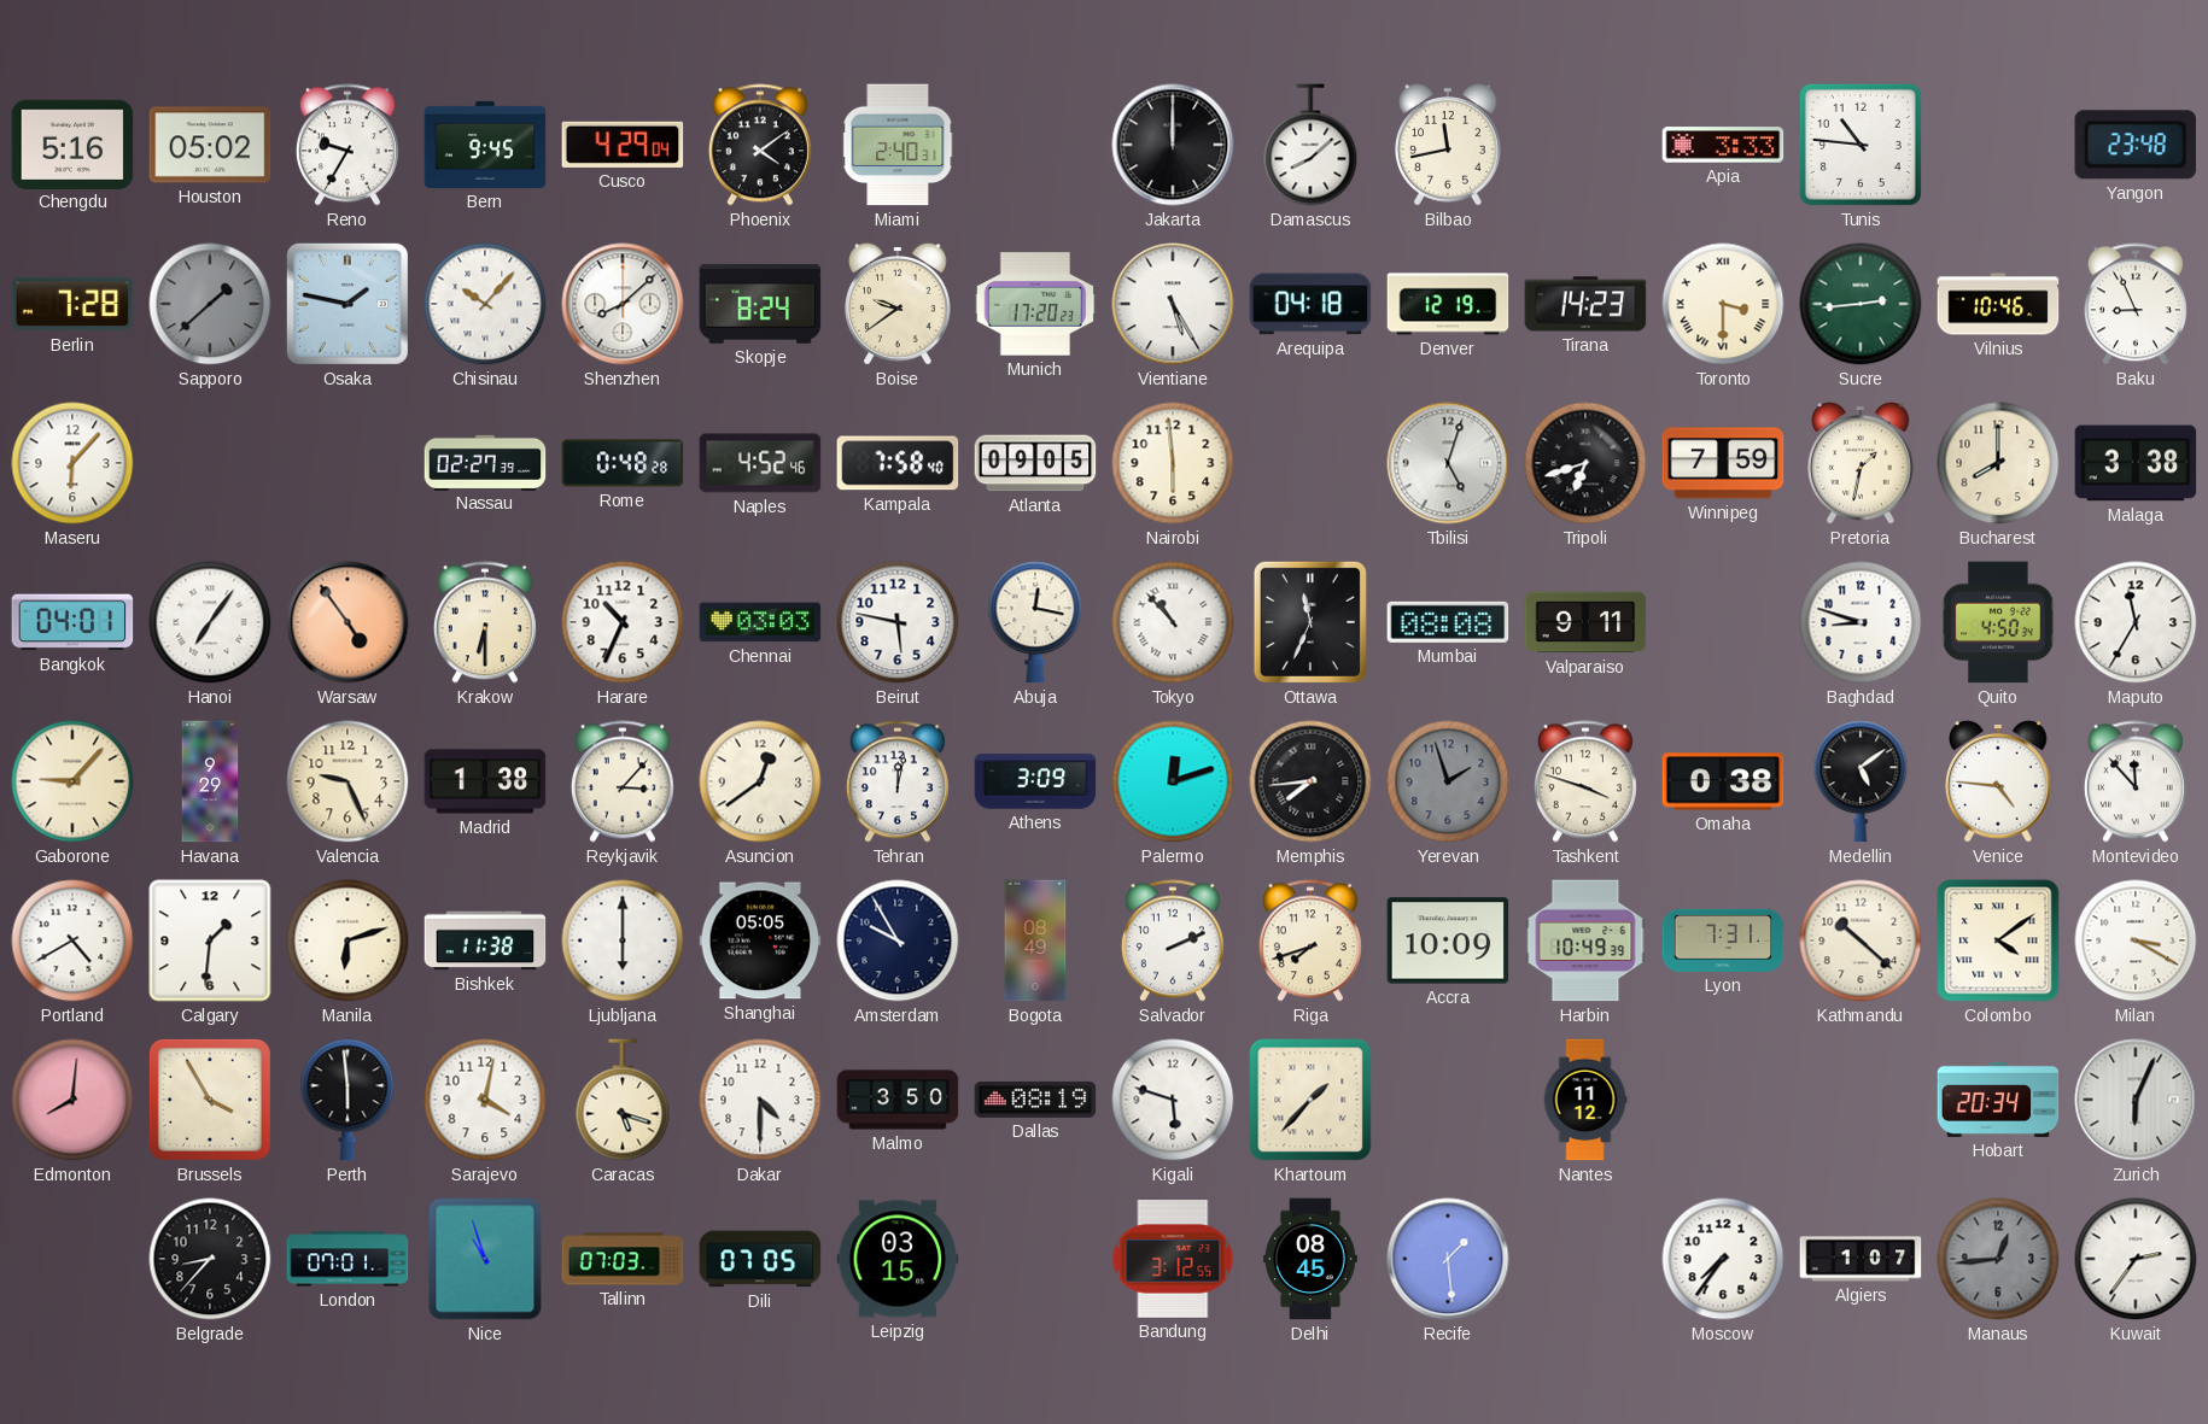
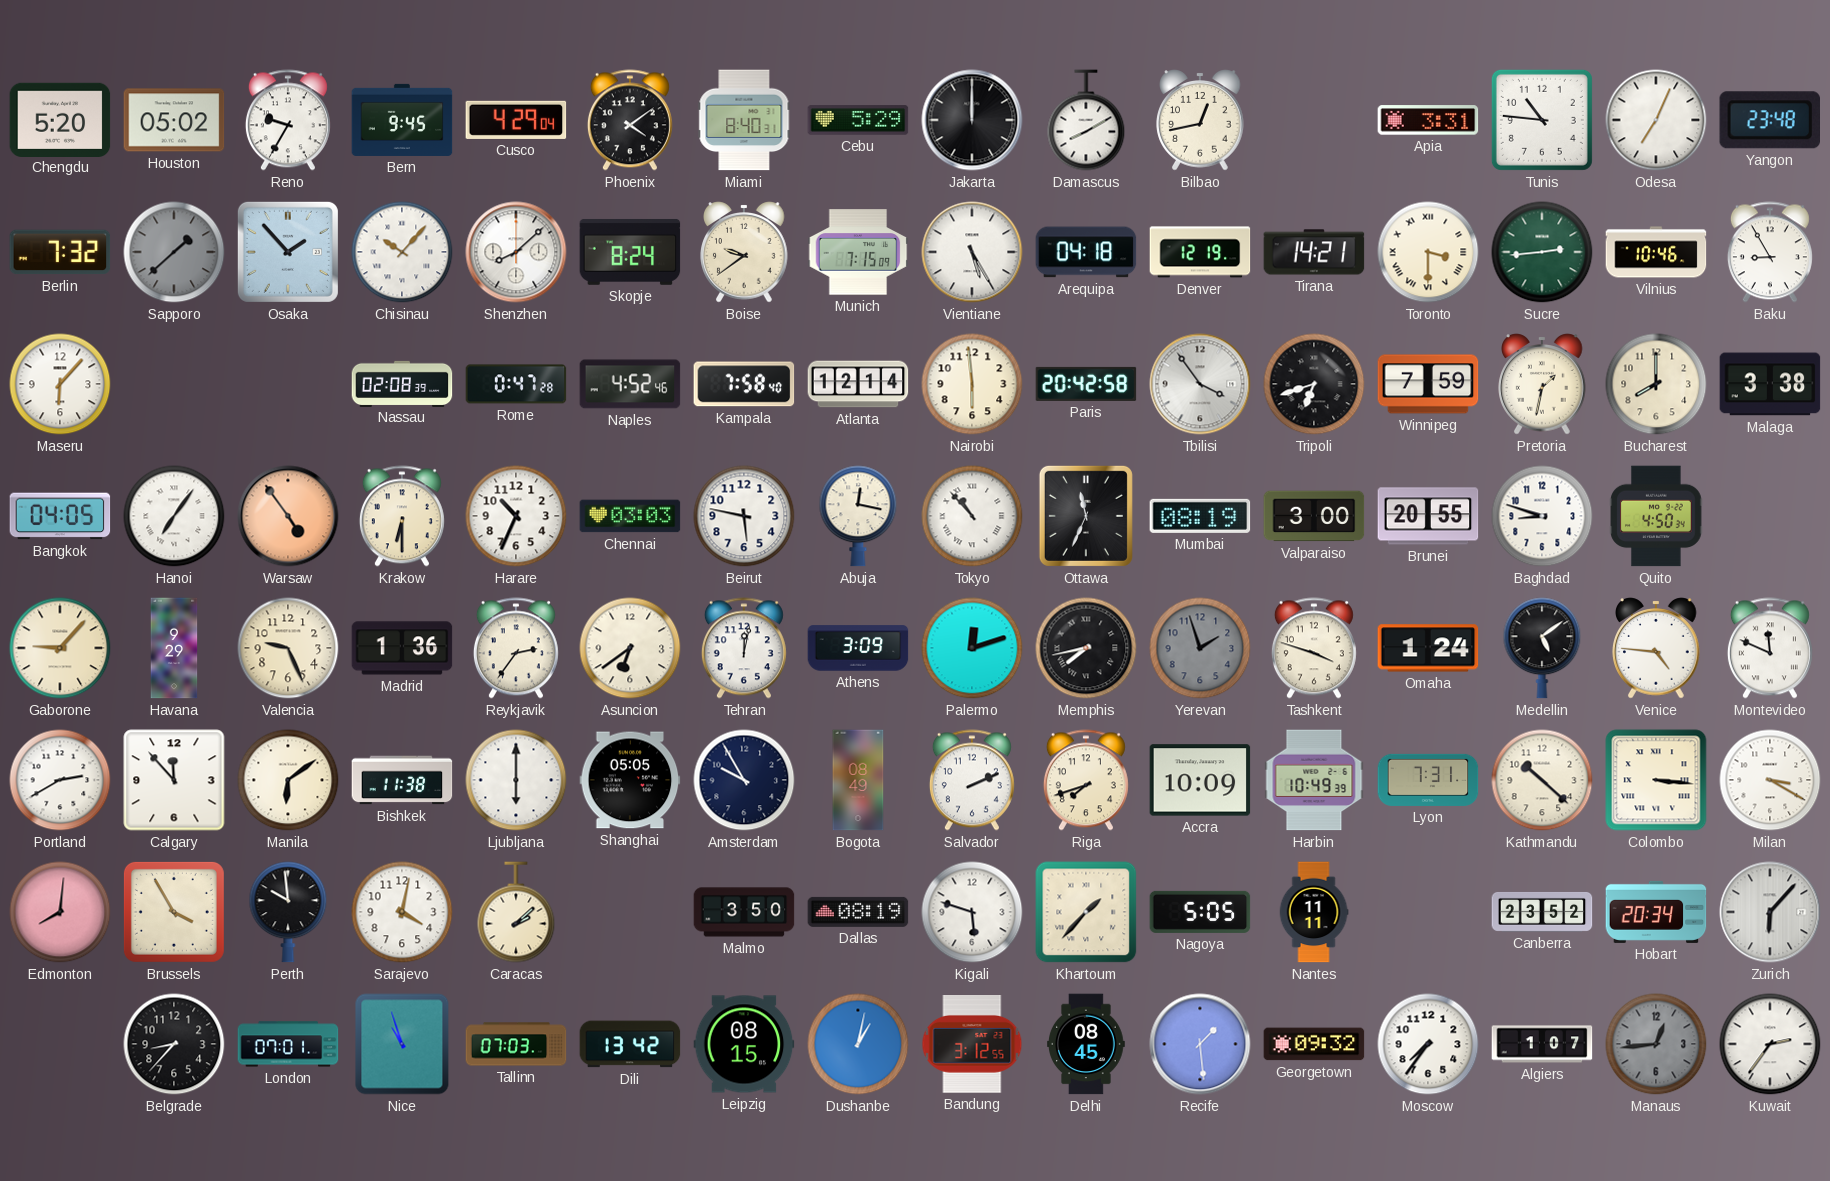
Chengdu: 5:16 -> 5:20 (60, 119)
Miami: 2:40 -> 8:40 (744, 120)
Cebu: none -> 5:29 (858, 120)
Damascus: 8:08 -> 8:10 (1086, 120)
Bilbao: 11:43 -> 12:43 (1200, 120)
Apia: 3:33 -> 3:31 (1428, 120)
Odesa: none -> 7:04 (1656, 120)
Berlin: 7:28 -> 7:32 (60, 252)
Osaka: 1:47 -> 1:53 (288, 252)
Munich: 17:20 -> 7:15 (858, 252)
Tirana: 14:23 -> 14:21 (1314, 252)
Baku: 8:56 -> 8:55 (1770, 252)
Nassau: 02:27 -> 02:08 (402, 383)
Rome: 0:48 -> 0:47 (516, 384)
Atlanta: 09:05 -> 12:14 (858, 384)
Paris: none -> 20:42 (1086, 384)
Tbilisi: 5:03 -> 3:54 (1200, 384)
Bangkok: 04:01 -> 04:05 (60, 516)
Mumbai: 08:08 -> 08:19 (1200, 516)
Valparaiso: 9:11 -> 3:00 (1314, 516)
Brunei: none -> 20:55 (1428, 516)
Maputo: 11:35 -> none (2136, 622)
Madrid: 1:38 -> 1:36 (402, 648)
Reykjavik: 3:07 -> 2:36 (516, 648)
Asuncion: 12:39 -> 6:39 (630, 648)
Memphis: 7:44 -> 7:43 (1086, 648)
Omaha: 0:38 -> 1:24 (1428, 648)
Montevideo: 11:53 -> 11:49 (1770, 648)
Portland: 4:40 -> 2:40 (60, 780)
Calgary: 1:31 -> 11:53 (174, 780)
Manila: 6:12 -> 6:09 (288, 780)
Colombo: 4:09 -> 3:16 (1656, 780)
Perth: 5:59 -> 9:59 (288, 912)
Caracas: 5:18 -> 2:08 (516, 912)
Dakar: 4:30 -> none (760, 1100)
Nagoya: none -> 5:05 (1200, 912)
Nantes: 11:12 -> 11:11 (1314, 912)
Canberra: none -> 23:52 (1542, 912)
Zurich: 6:04 -> 6:07 (1770, 912)
Dili: 07:05 -> 13:42 (630, 1044)
Leipzig: 03:15 -> 08:15 (744, 1044)
Dushanbe: none -> 1:02 (858, 1044)
Georgetown: none -> 09:32 (1314, 1044)
